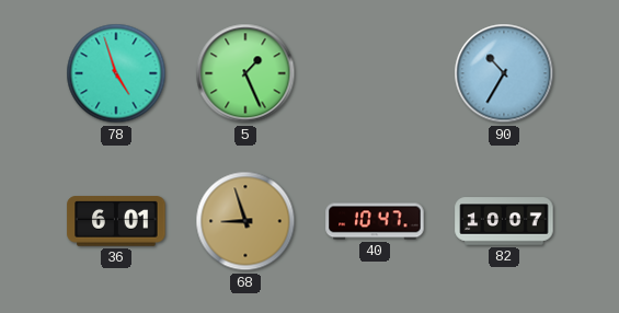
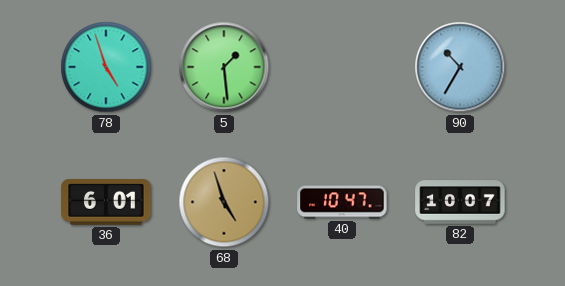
5: 1:26 -> 1:29 (224, 67)
68: 8:57 -> 4:57 (224, 202)
